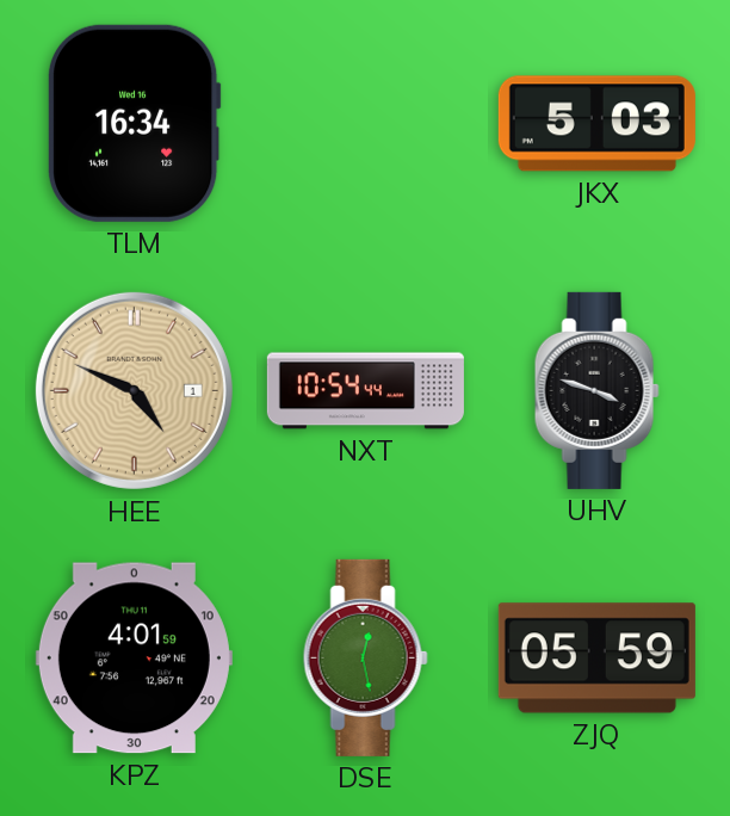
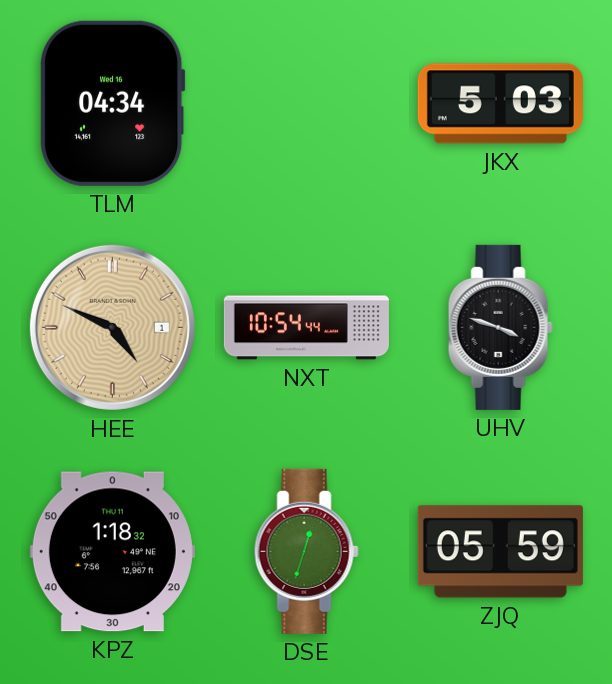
TLM: 16:34 -> 04:34 (112, 103)
KPZ: 4:01 -> 1:18 (112, 552)
DSE: 12:28 -> 12:33 (306, 551)
